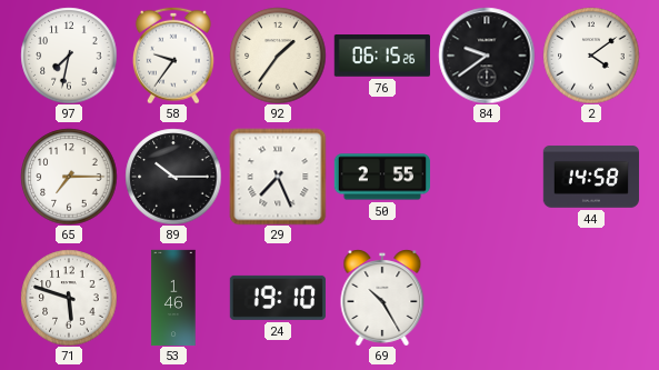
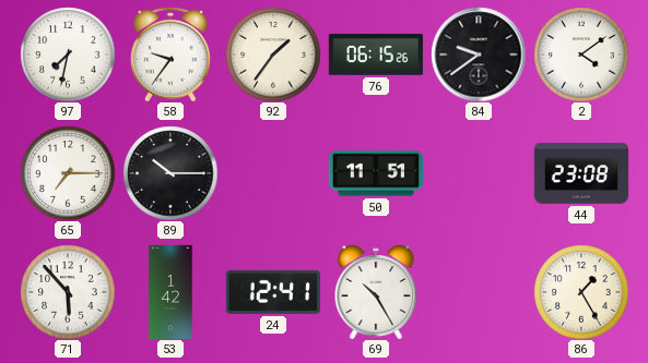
29: 7:26 -> none (278, 177)
50: 2:55 -> 11:51 (375, 173)
44: 14:58 -> 23:08 (581, 173)
71: 5:48 -> 5:53 (68, 292)
53: 1:46 -> 1:42 (170, 292)
24: 19:10 -> 12:41 (272, 292)
86: none -> 1:25 (581, 292)
